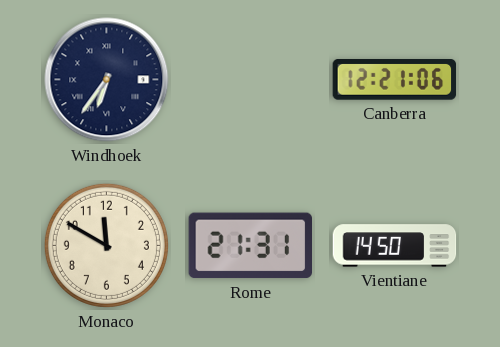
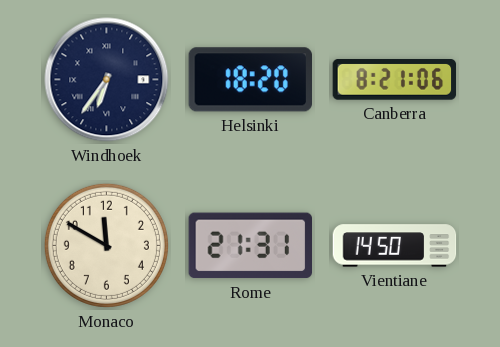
Helsinki: none -> 18:20 (250, 80)
Canberra: 12:21 -> 8:21 (395, 80)
